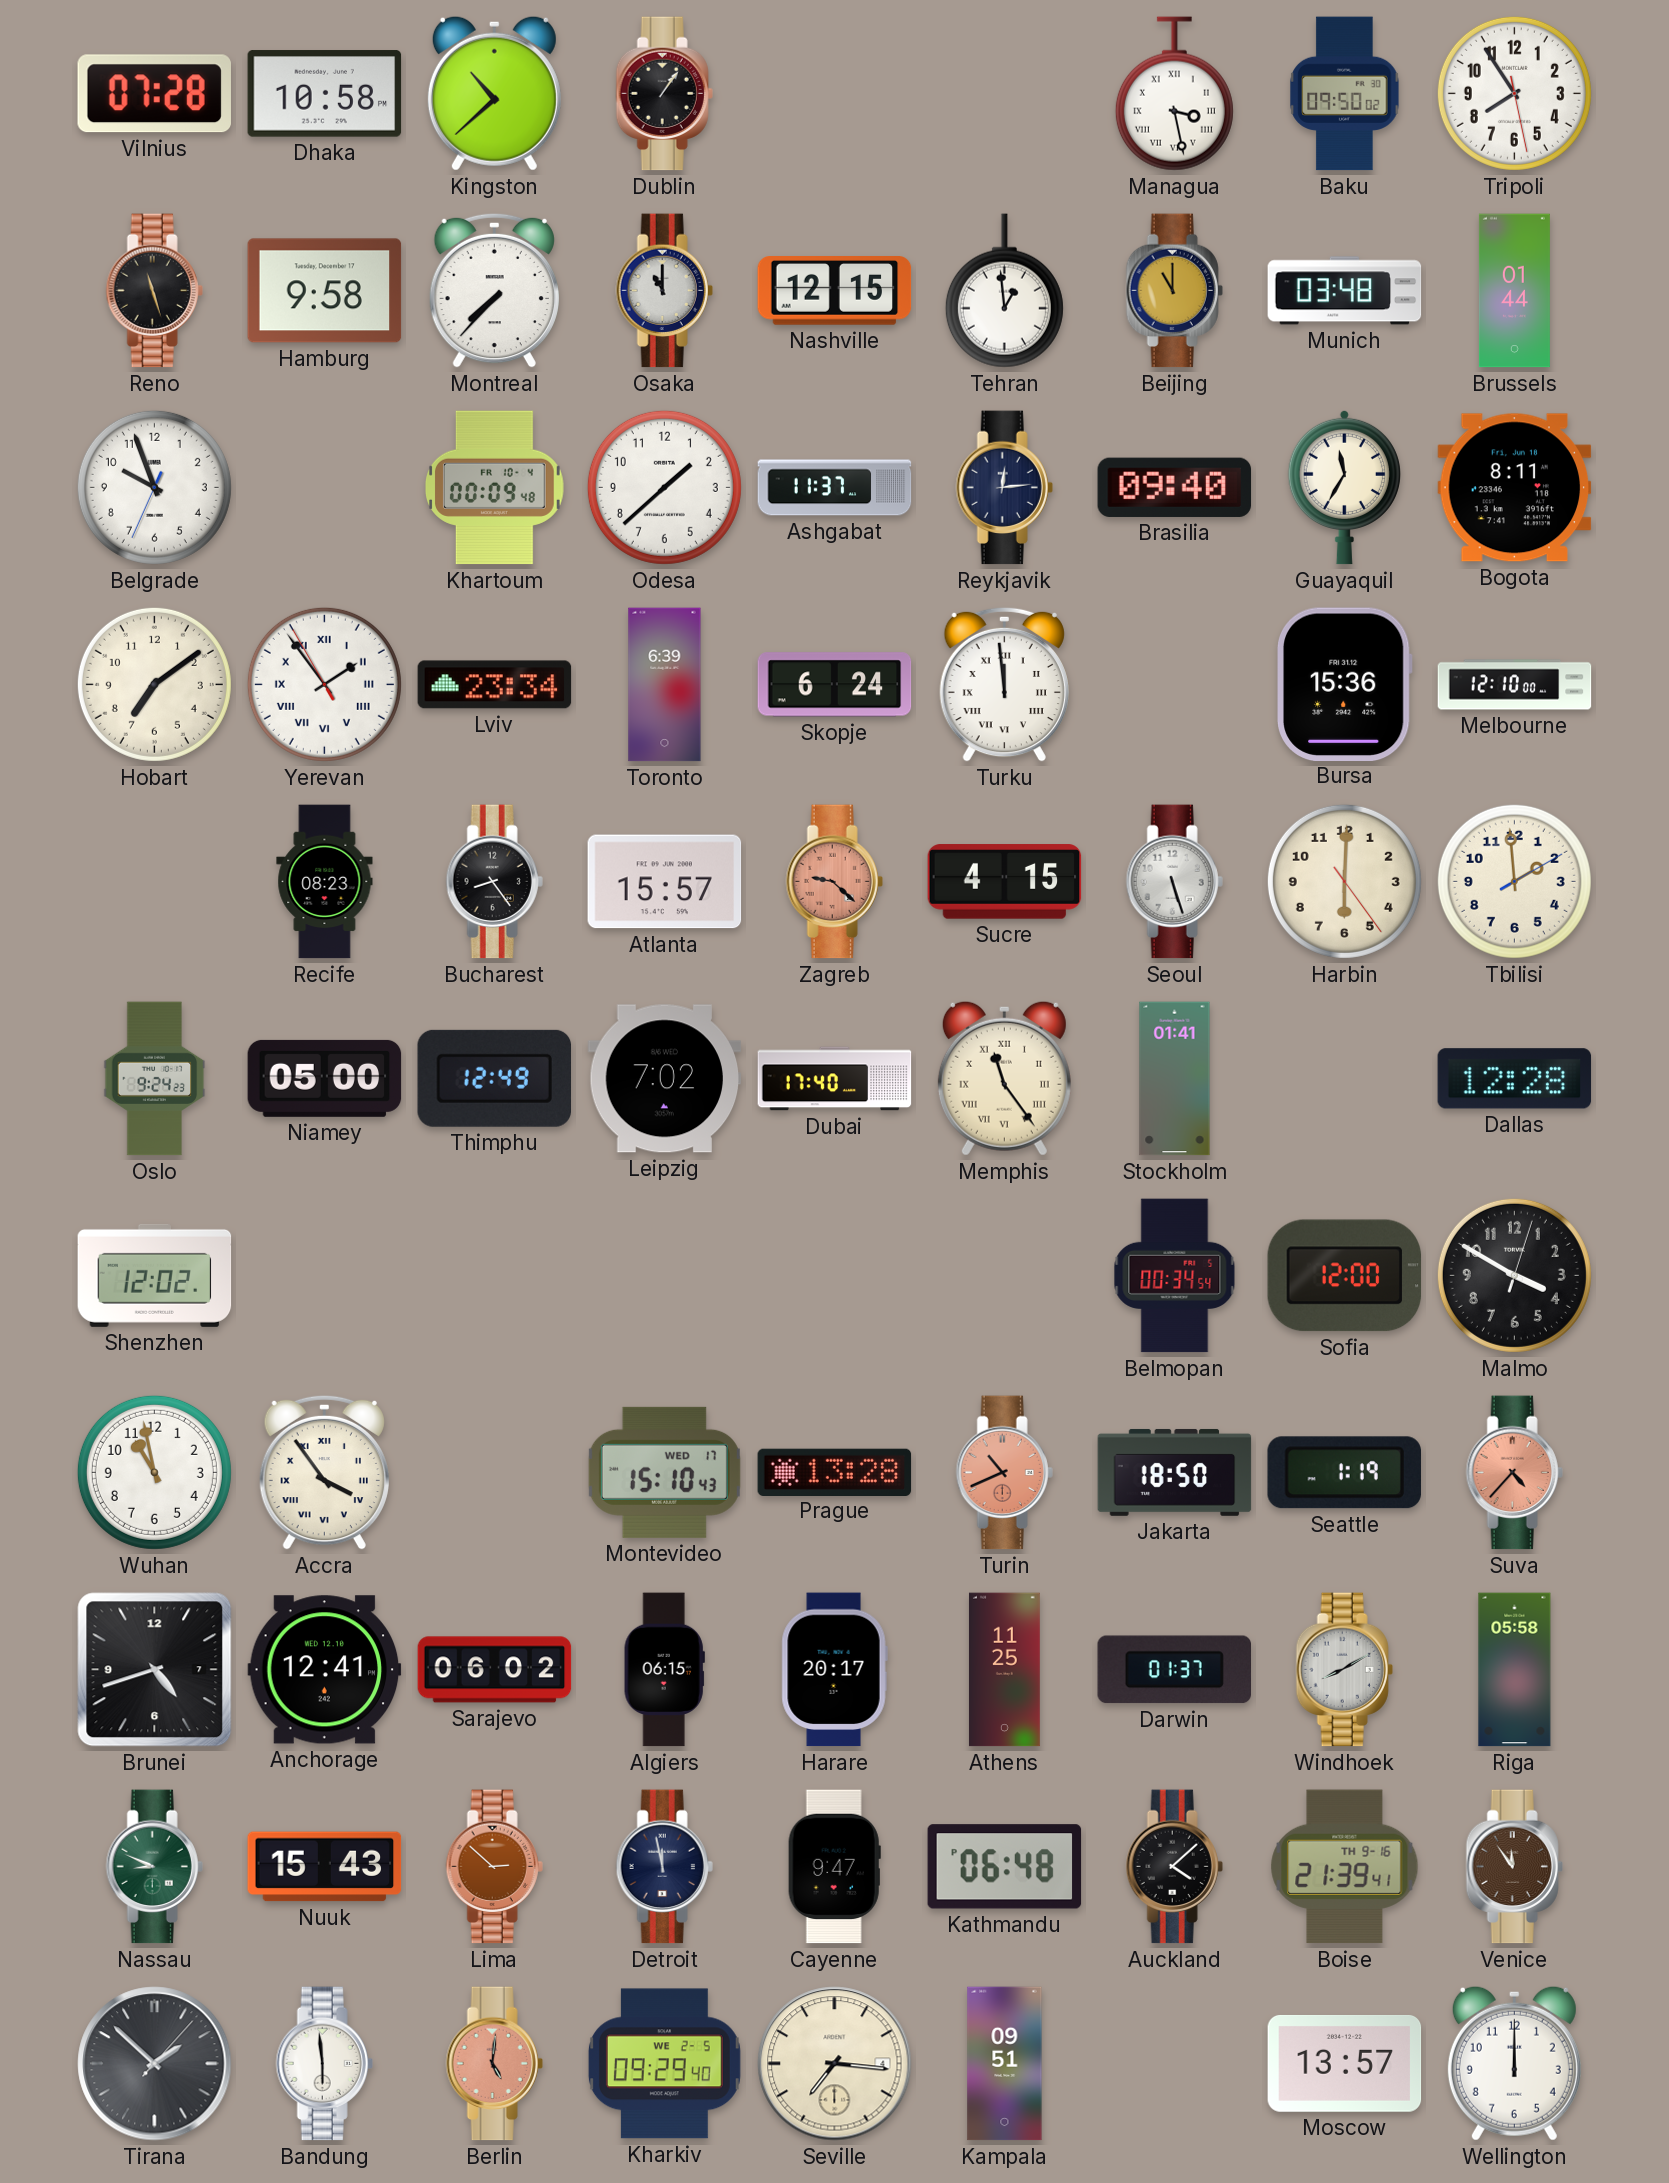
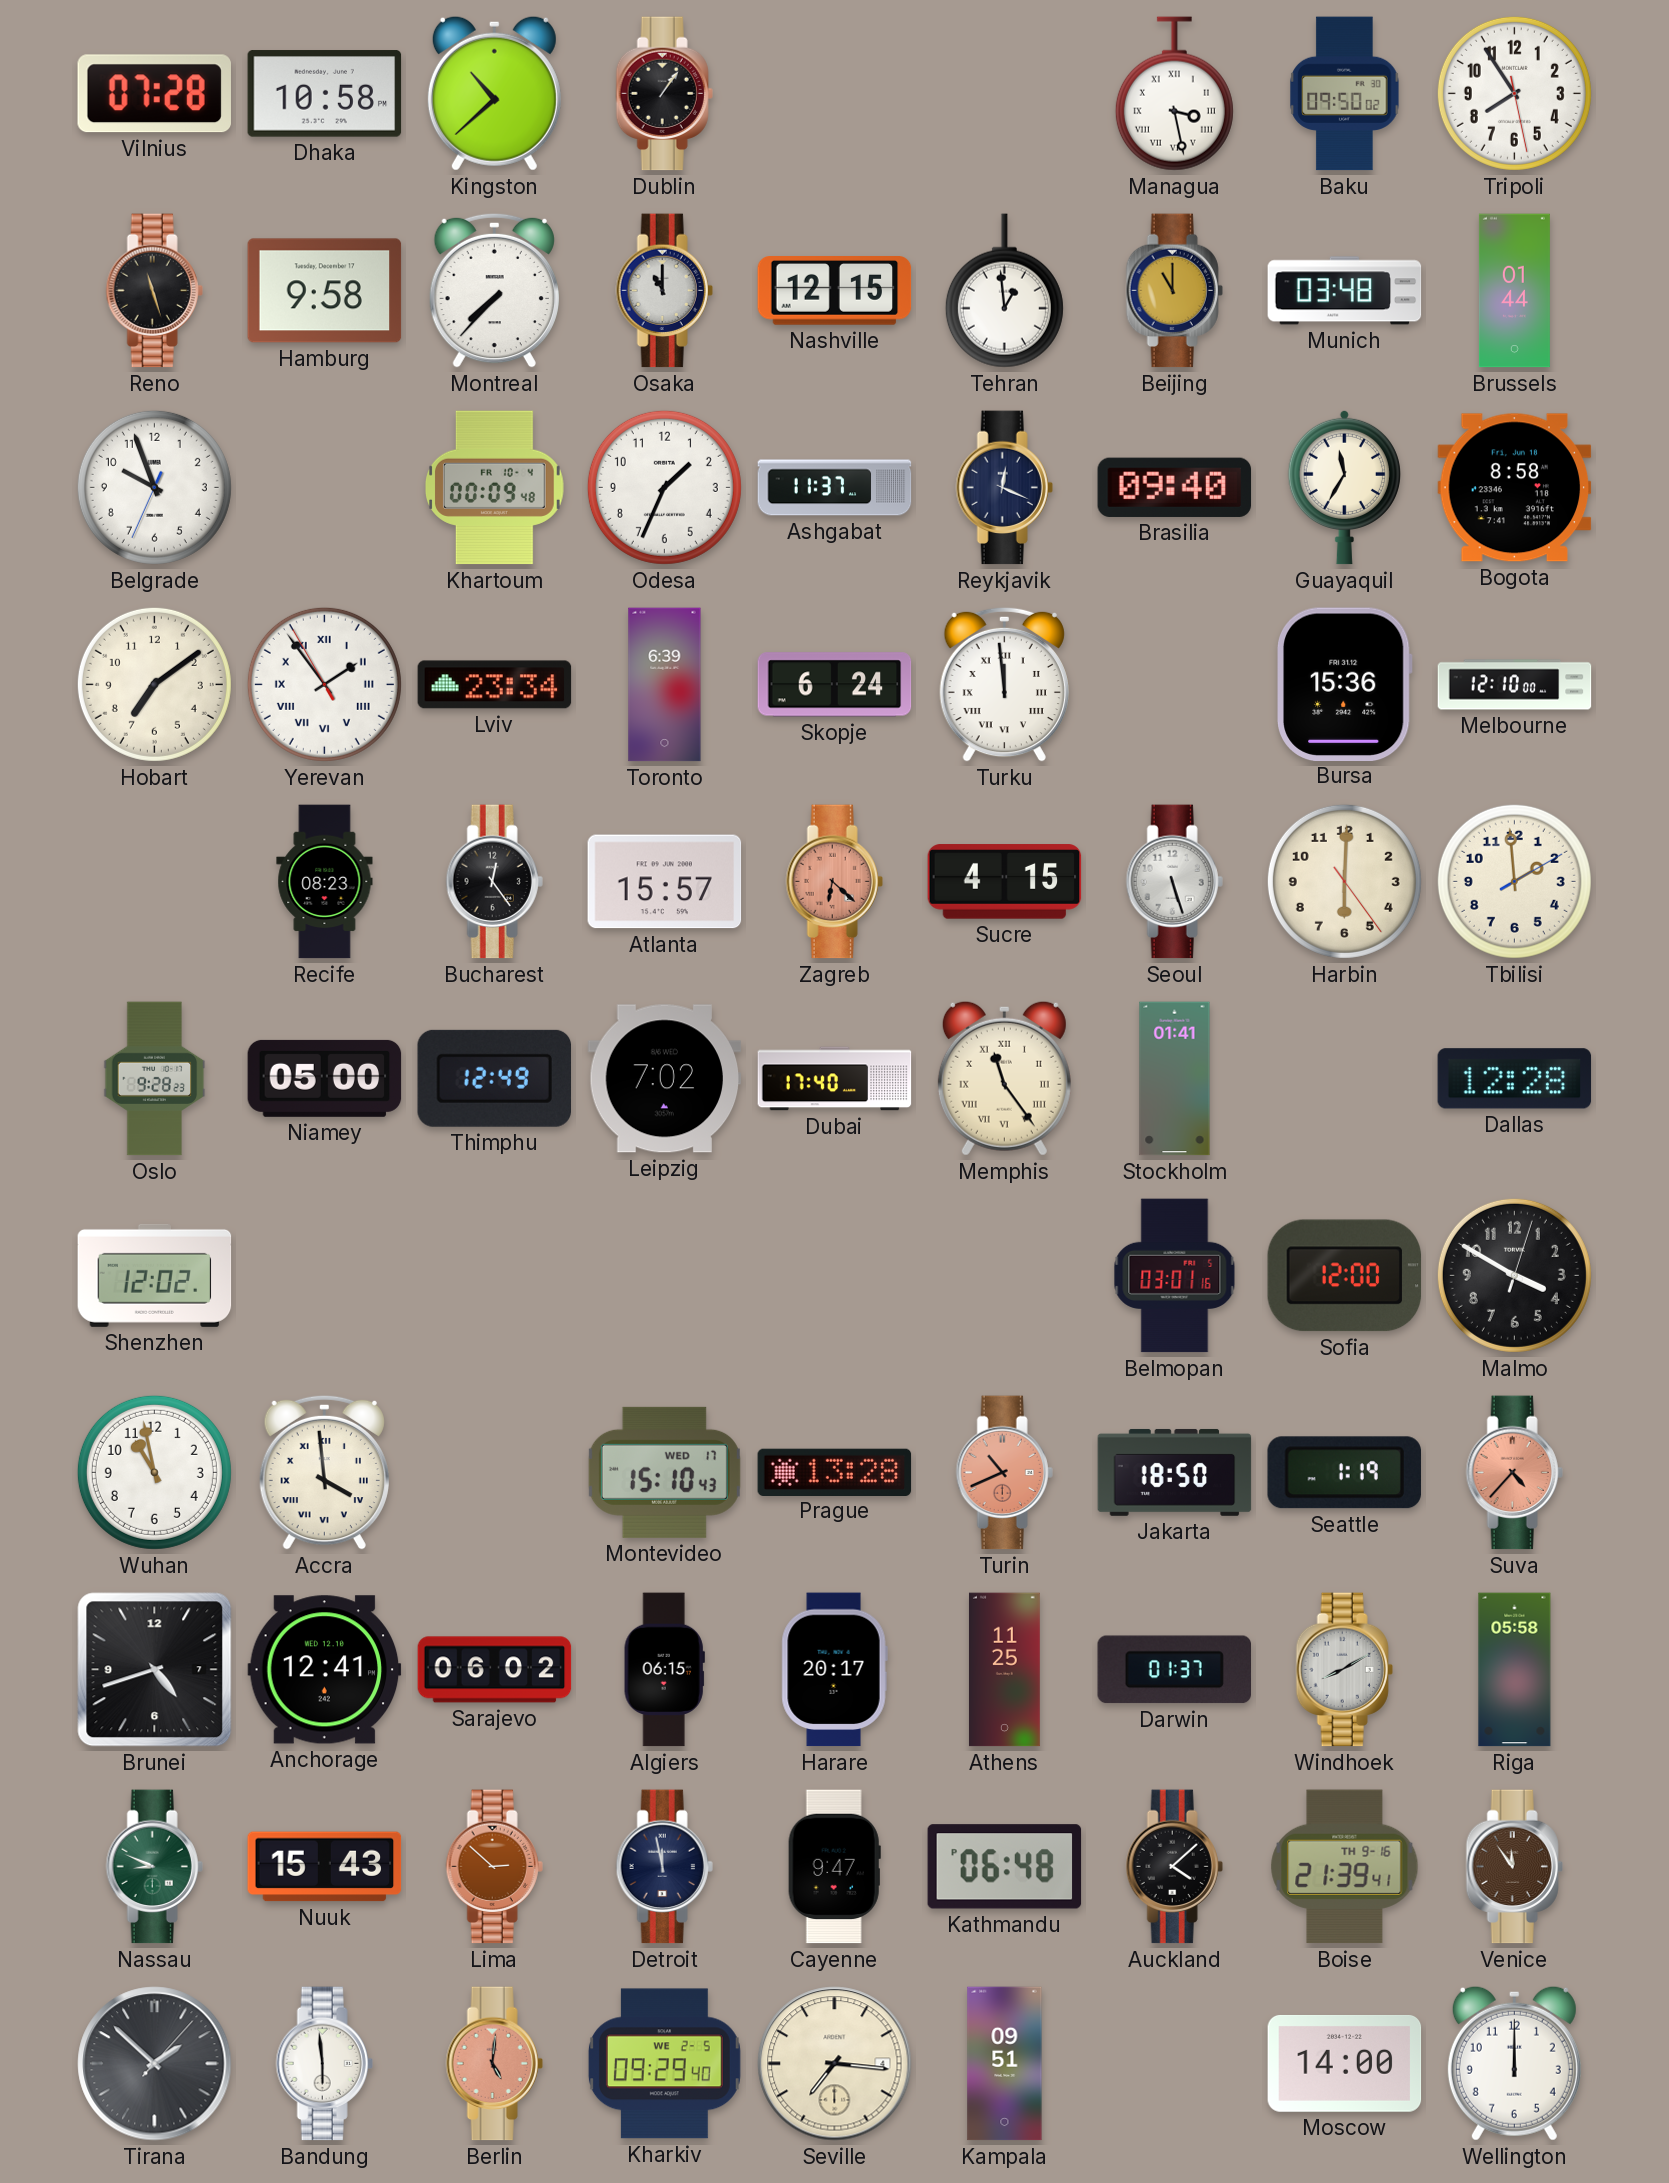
Odesa: 1:38 -> 1:34 (664, 487)
Reykjavik: 12:14 -> 12:19 (1004, 488)
Bogota: 8:11 -> 8:58 (1515, 488)
Bucharest: 8:24 -> 12:24 (494, 882)
Zagreb: 9:22 -> 6:22 (834, 882)
Oslo: 9:24 -> 9:28 (155, 1079)
Belmopan: 00:34 -> 03:01 (1175, 1276)
Accra: 3:54 -> 3:59 (324, 1472)
Moscow: 13:57 -> 14:00 (1345, 2063)
